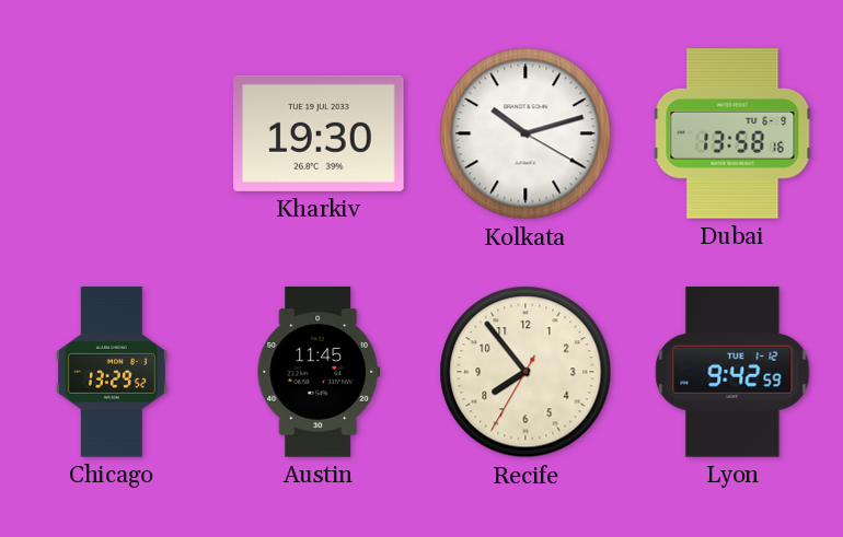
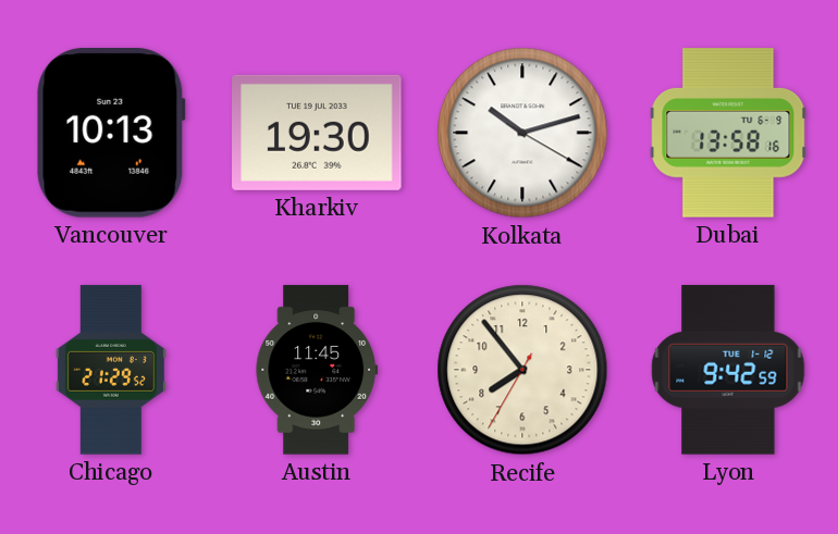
Vancouver: none -> 10:13 (111, 134)
Chicago: 13:29 -> 21:29 (111, 370)
